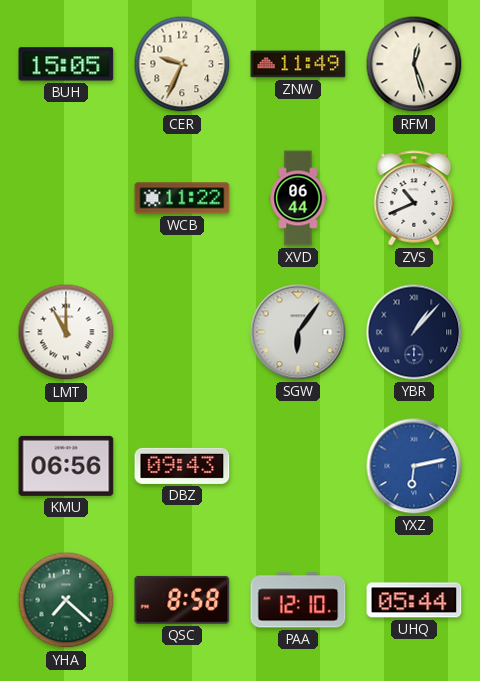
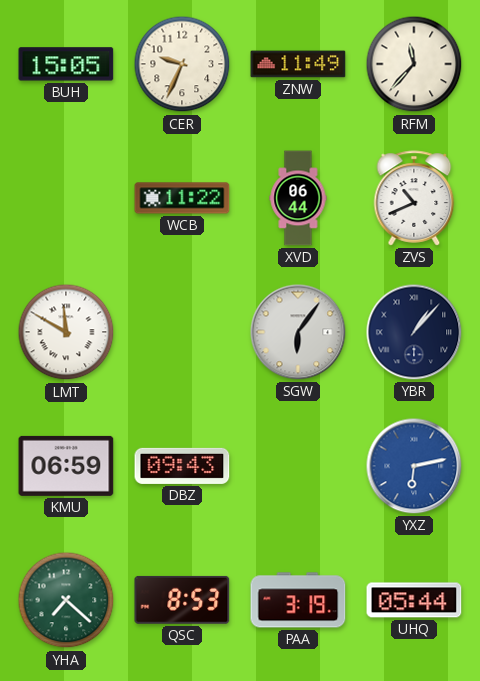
RFM: 12:27 -> 11:37 (414, 64)
LMT: 11:00 -> 11:50 (66, 332)
KMU: 06:56 -> 06:59 (66, 466)
QSC: 8:58 -> 8:53 (182, 600)
PAA: 12:10 -> 3:19 (298, 600)
